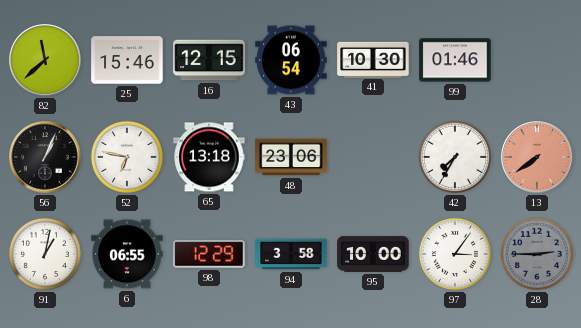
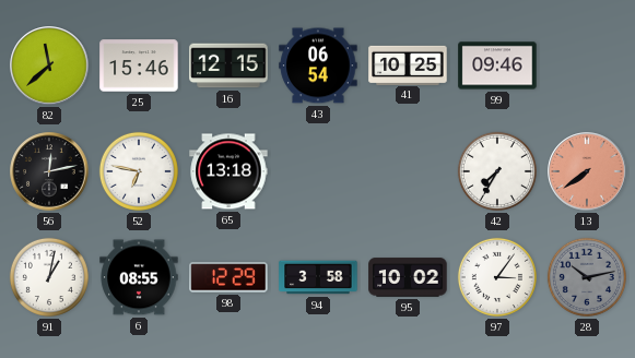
41: 10:30 -> 10:25 (408, 64)
99: 01:46 -> 09:46 (497, 65)
56: 1:04 -> 12:13 (49, 171)
48: 23:06 -> none (291, 157)
6: 06:55 -> 08:55 (139, 277)
95: 10:00 -> 10:02 (408, 277)
28: 2:45 -> 10:13 (587, 277)
